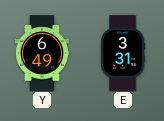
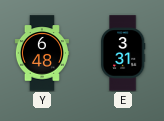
Y: 6:49 -> 6:48 (42, 53)
